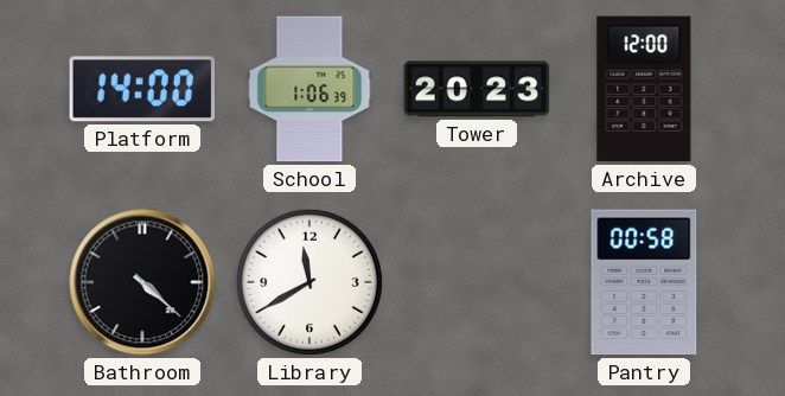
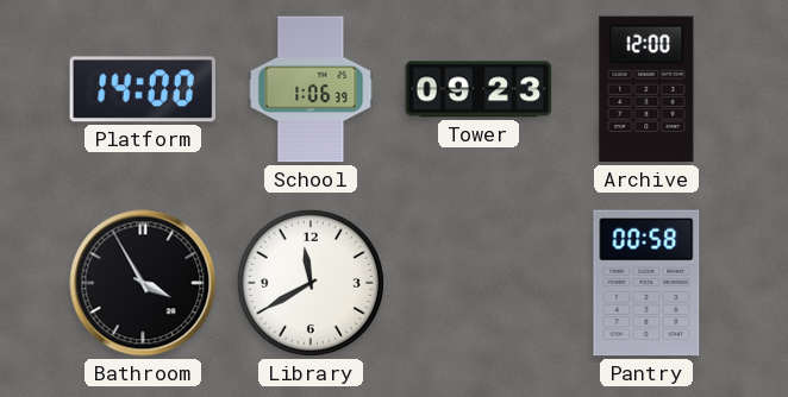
Tower: 20:23 -> 09:23 (479, 89)
Bathroom: 4:22 -> 3:55 (143, 283)
